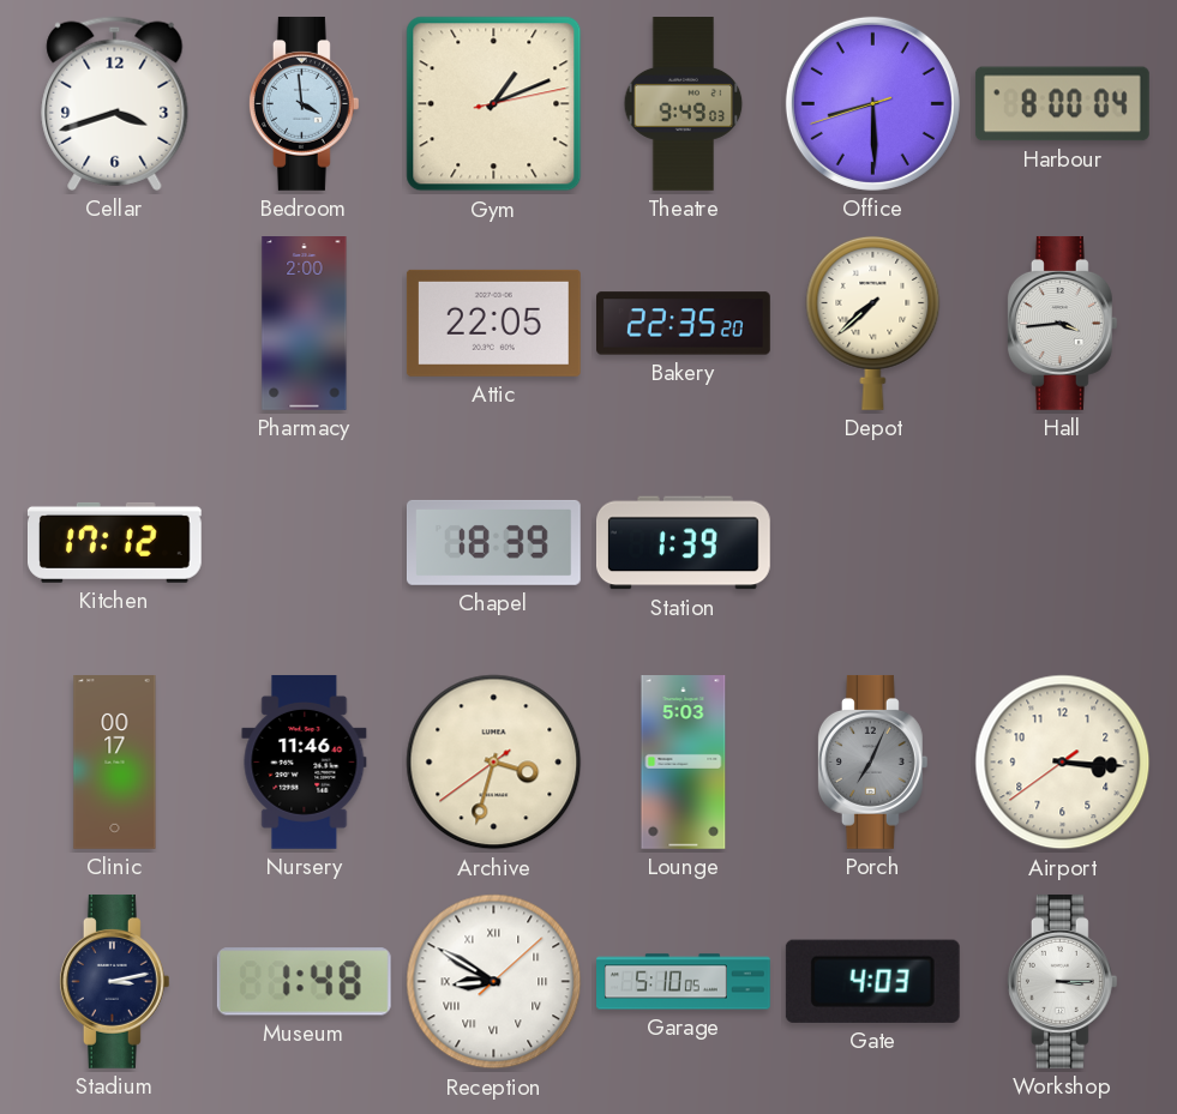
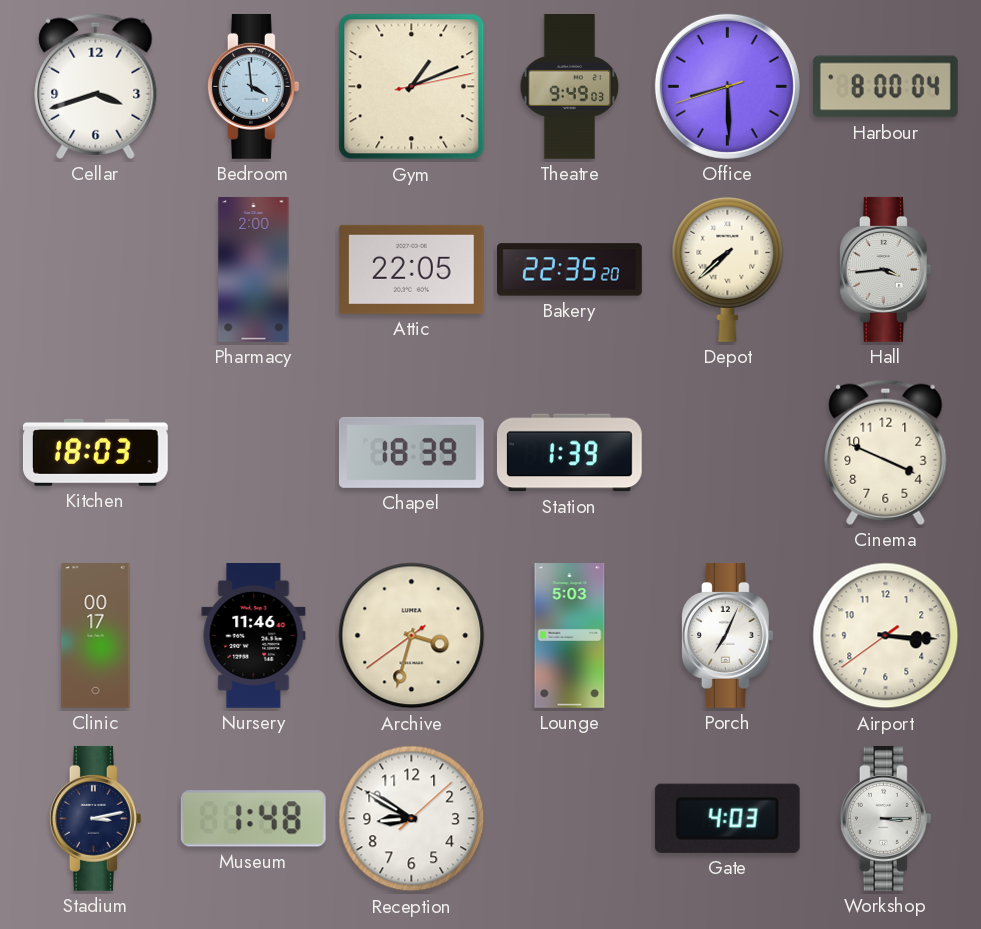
Kitchen: 17:12 -> 18:03 (95, 452)
Cinema: none -> 3:49 (886, 452)
Porch dial: grey -> white (727, 635)
Reception numerals: Roman -> Arabic (412, 819)
Garage: 5:10 -> none (684, 982)
